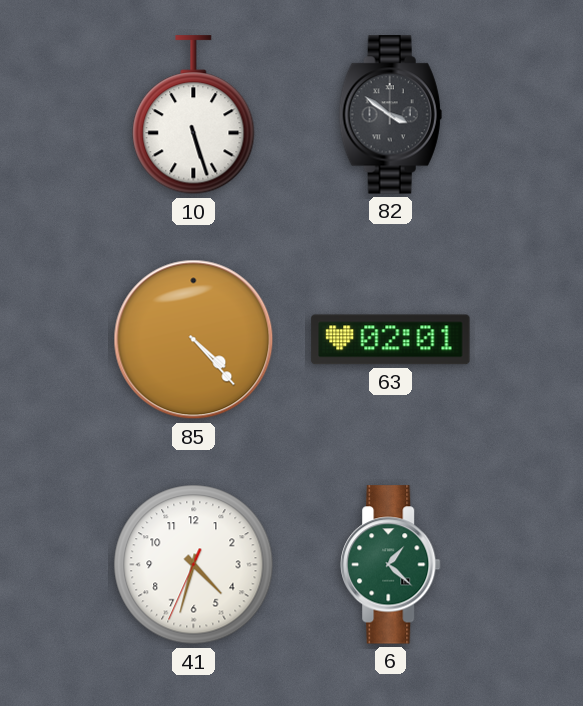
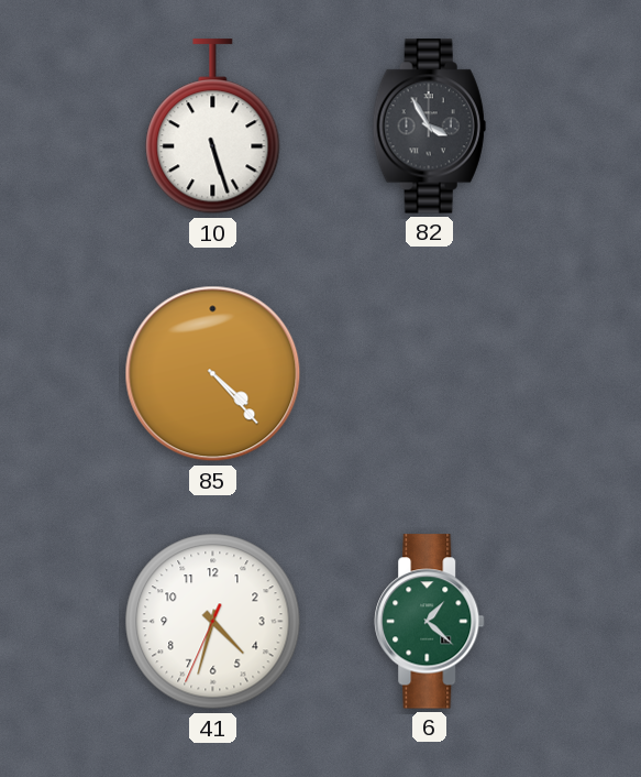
82: 3:51 -> 3:55 (429, 127)
63: 02:01 -> none (391, 340)
